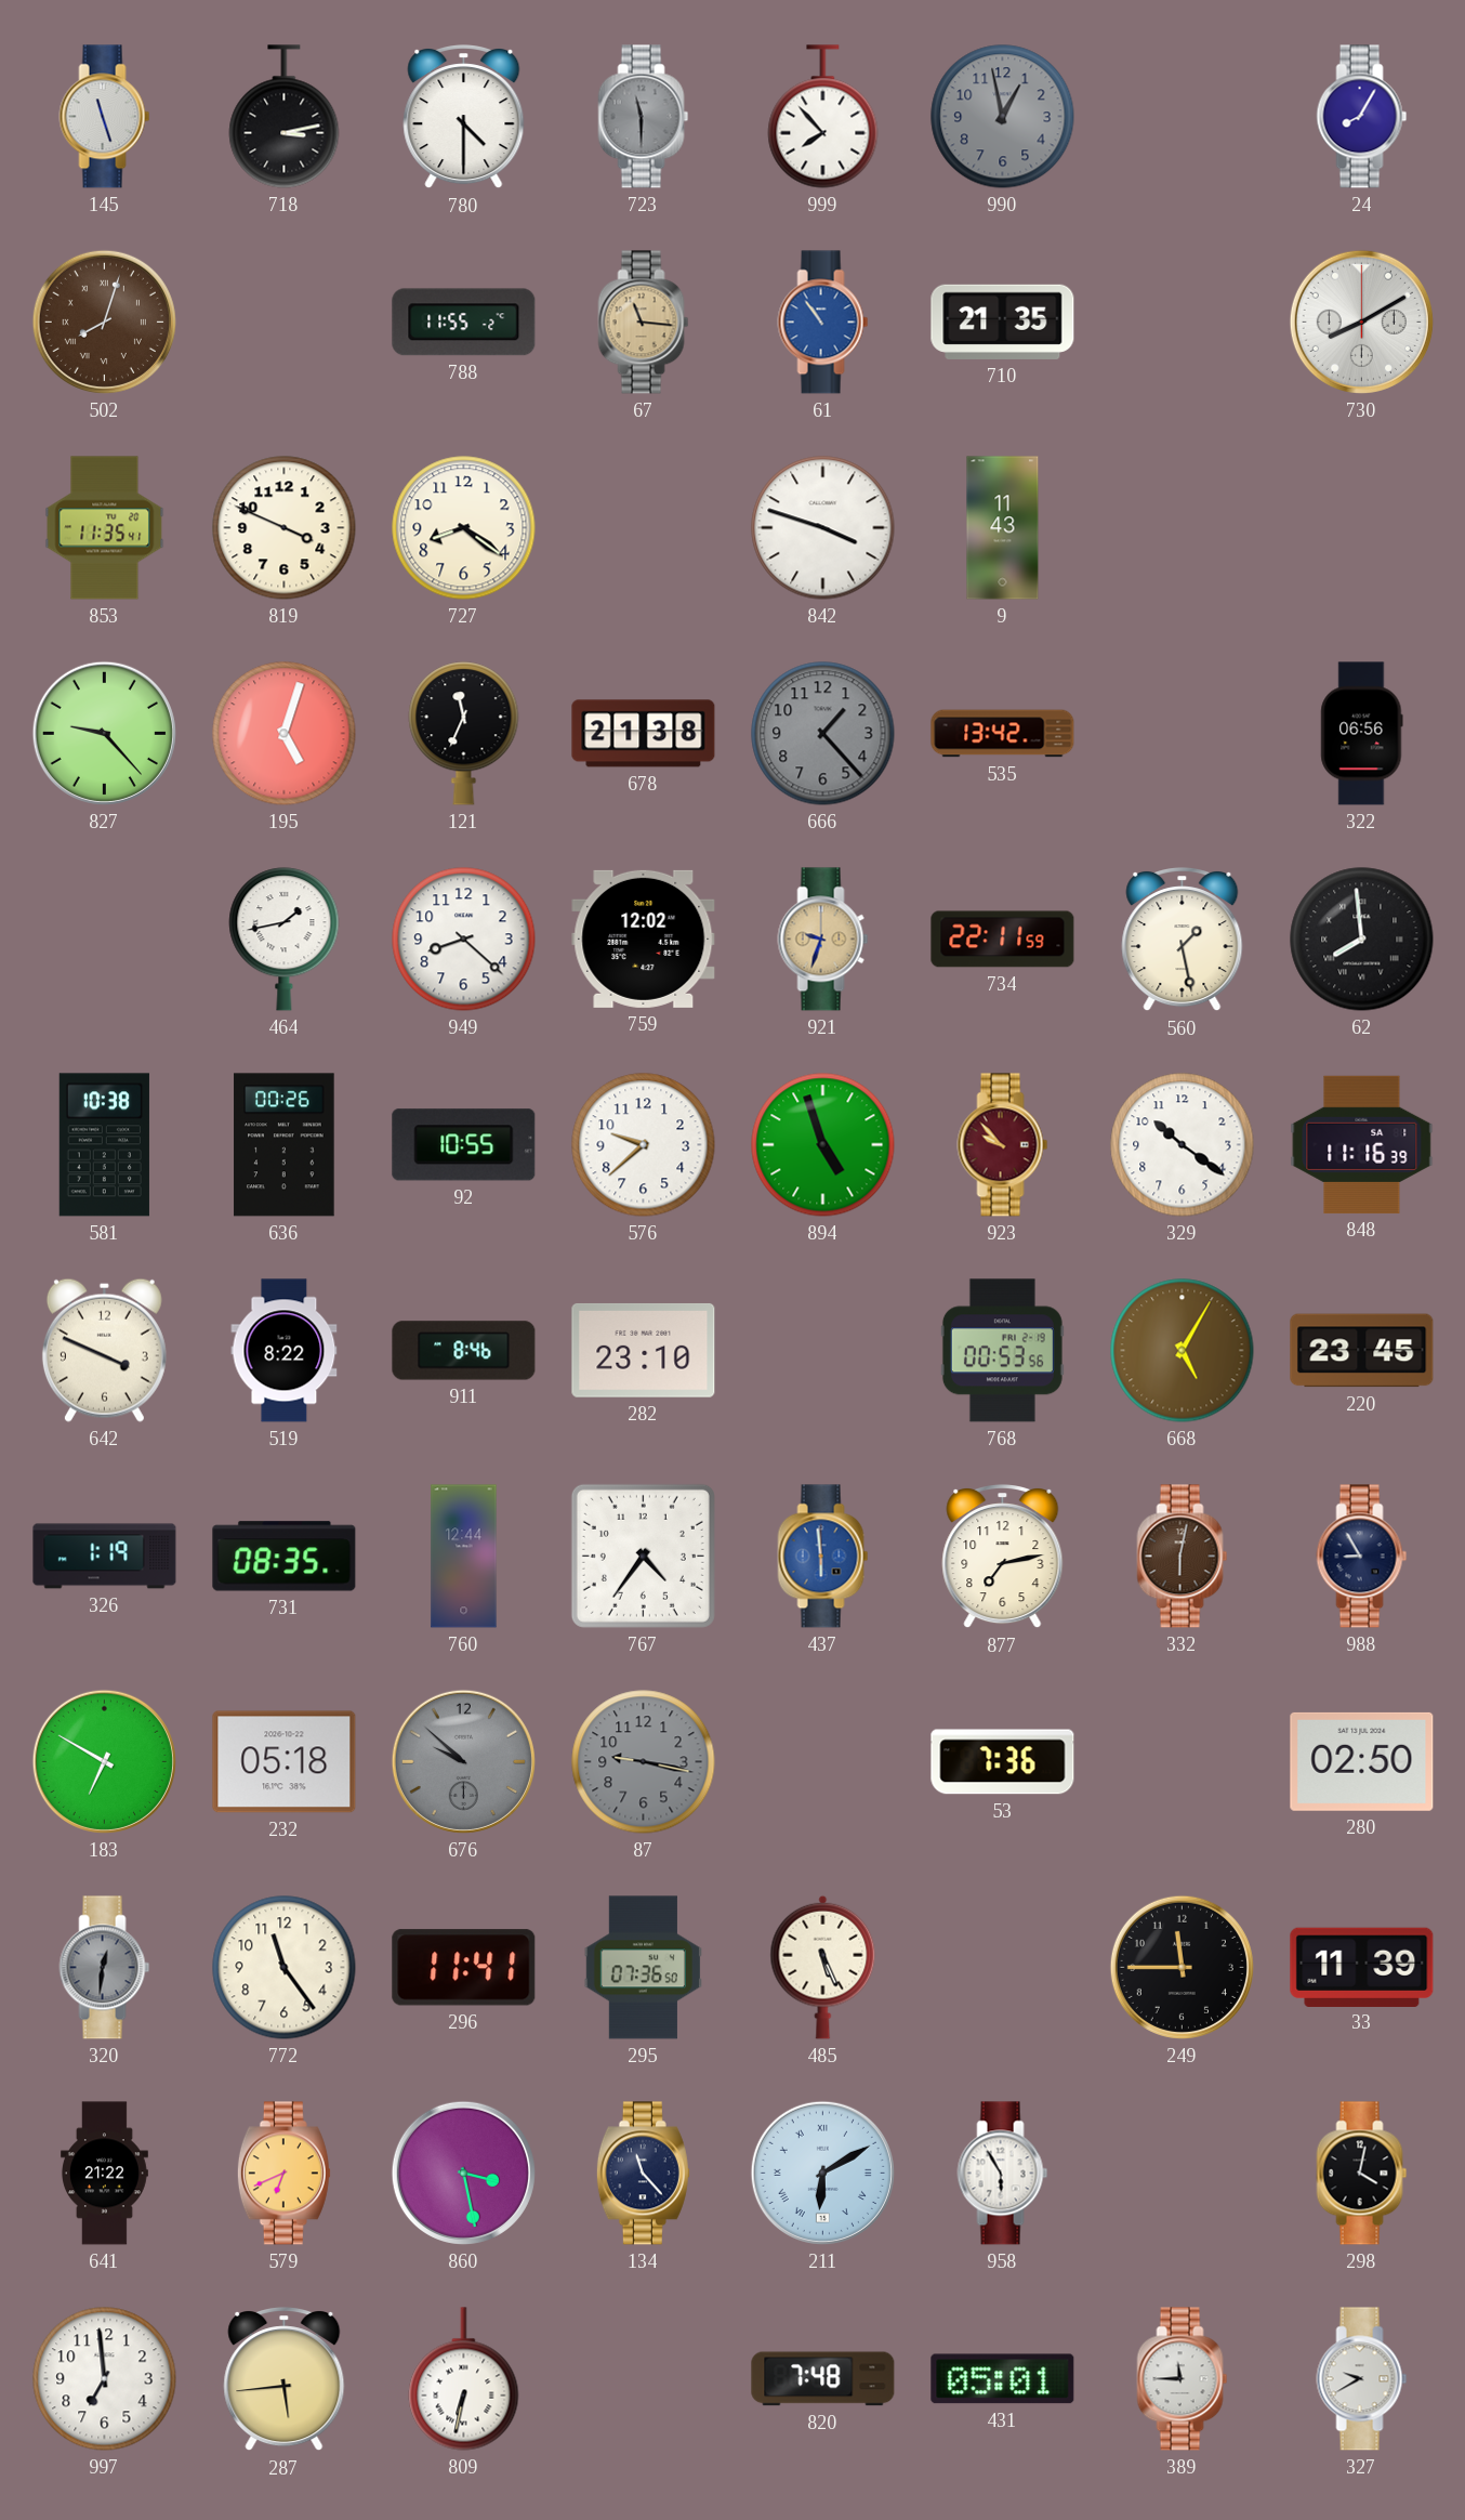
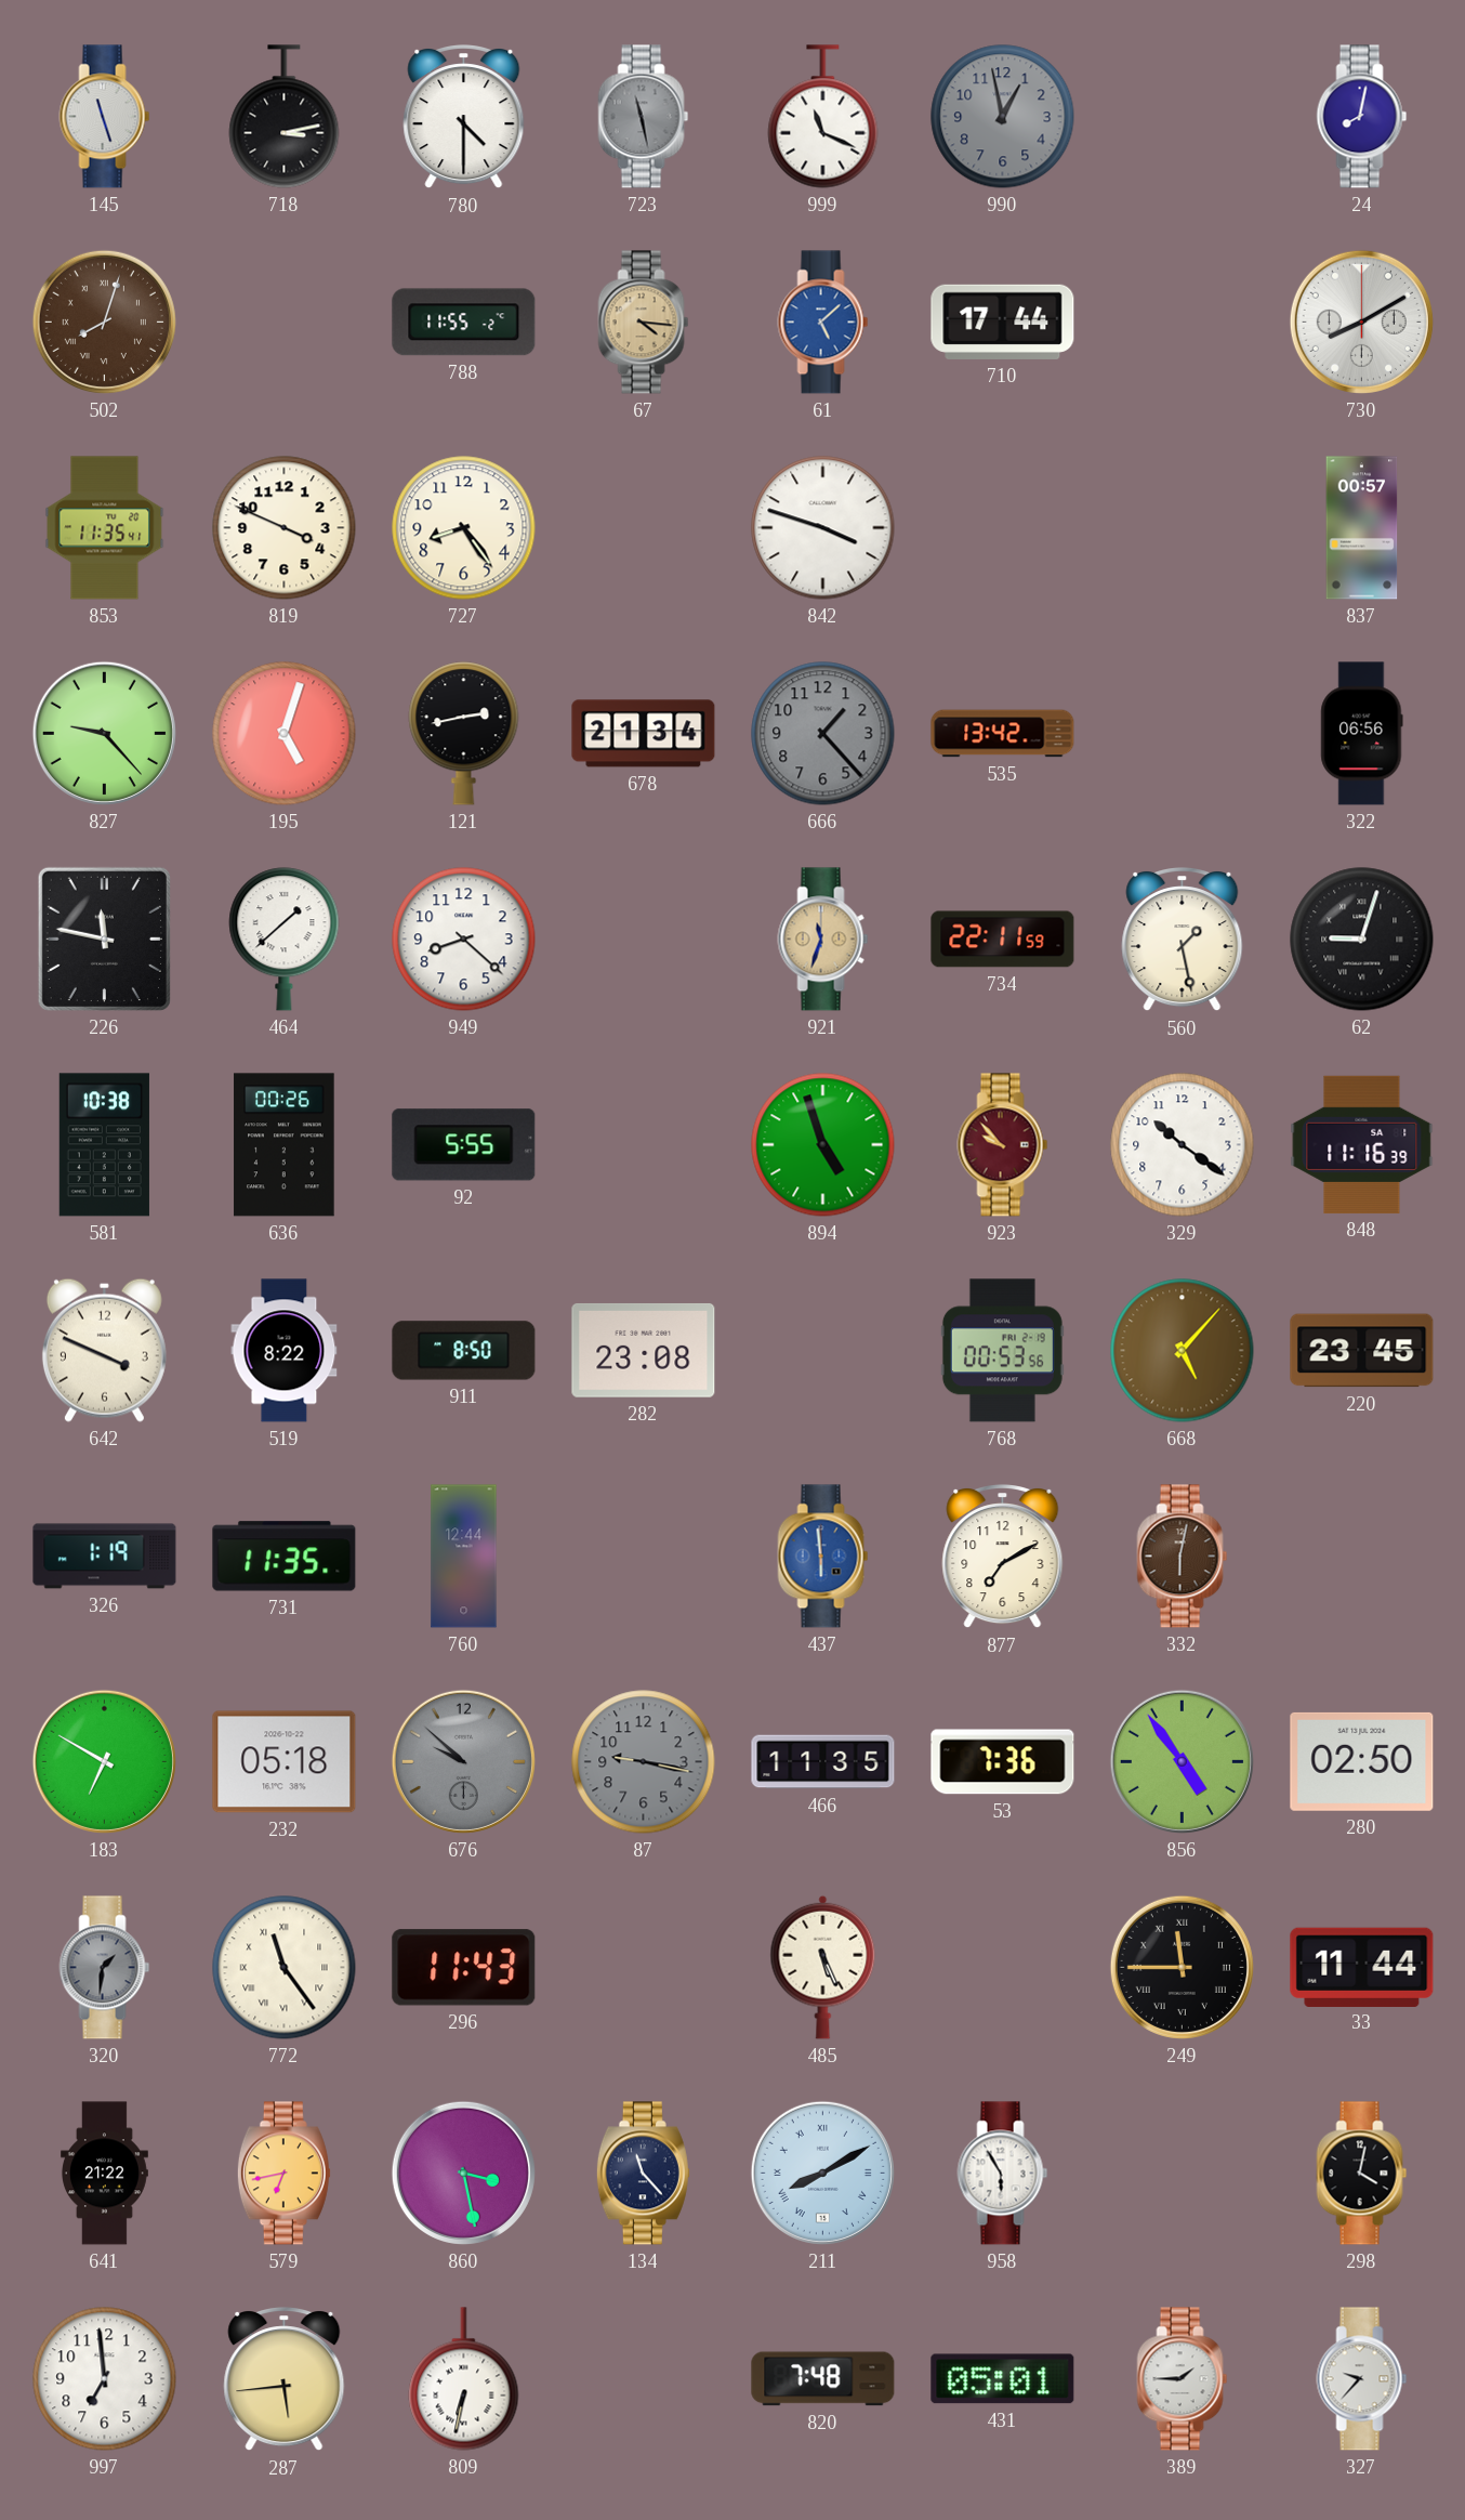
723: 11:30 -> 11:28 (644, 117)
999: 7:53 -> 11:19 (823, 117)
24: 8:05 -> 8:02 (1362, 117)
67: 11:16 -> 4:16 (644, 323)
61: 10:54 -> 5:08 (823, 323)
710: 21:35 -> 17:44 (1003, 321)
727: 8:21 -> 8:24 (464, 528)
9: 11:43 -> none (1003, 528)
837: none -> 00:57 (1362, 528)
121: 11:34 -> 2:43 (464, 734)
678: 21:38 -> 21:34 (644, 734)
226: none -> 11:47 (104, 939)
464: 1:43 -> 1:38 (285, 940)
759: 12:02 -> none (644, 939)
921: 9:33 -> 11:33 (823, 940)
62: 7:59 -> 9:03 (1362, 940)
92: 10:55 -> 5:55 (464, 1145)
576: 9:38 -> none (644, 1145)
911: 8:46 -> 8:50 (464, 1351)
282: 23:10 -> 23:08 (644, 1350)
668: 5:05 -> 5:07 (1183, 1351)
731: 08:35 -> 11:35 (285, 1557)
767: 4:36 -> none (643, 1556)
877: 7:13 -> 7:10 (1003, 1558)
988: 8:55 -> none (1362, 1557)
466: none -> 11:35 (823, 1762)
856: none -> 4:54 (1182, 1761)
320: 12:31 -> 1:31 (105, 1968)
772 numerals: Arabic -> Roman (285, 1968)
296: 11:41 -> 11:43 (464, 1968)
295: 07:36 -> none (643, 1968)
249 numerals: Arabic -> Roman (1182, 1967)
33: 11:39 -> 11:44 (1362, 1967)
579: 6:41 -> 6:43 (283, 2174)
211: 6:10 -> 8:10 (822, 2173)
389: 11:45 -> 1:45 (1183, 2379)
327: 9:40 -> 9:37 (1362, 2379)
